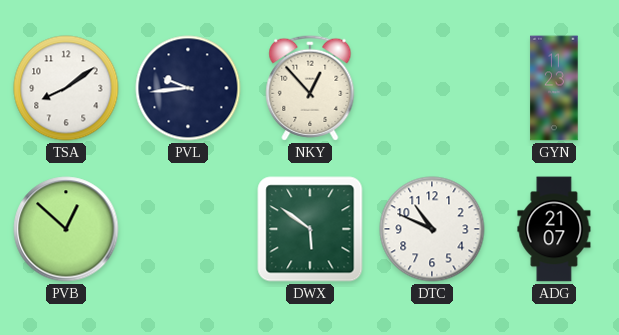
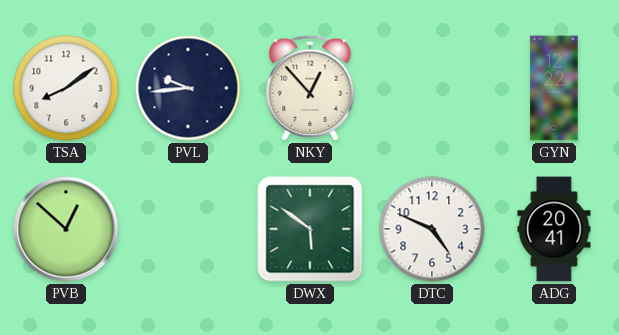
GYN: 11:23 -> 12:22 (554, 88)
DTC: 10:49 -> 4:49 (432, 229)
ADG: 21:07 -> 20:41 (554, 229)
